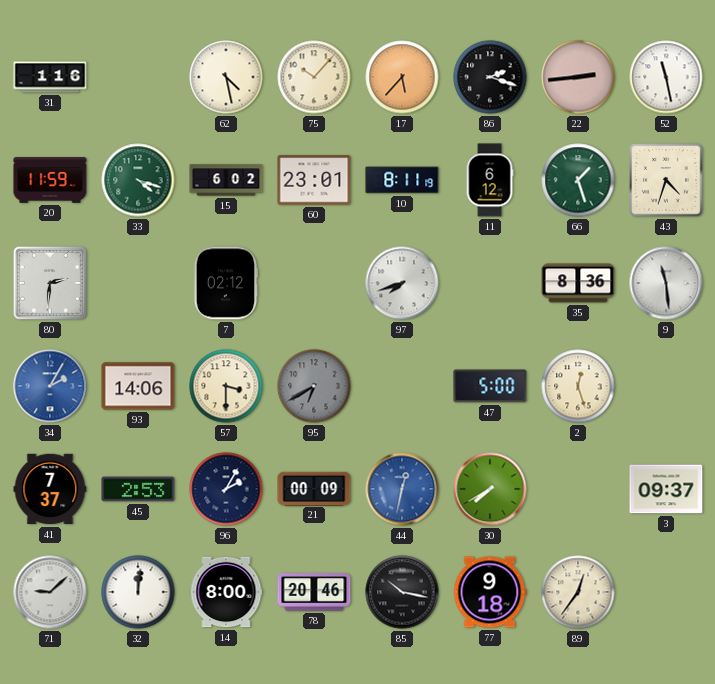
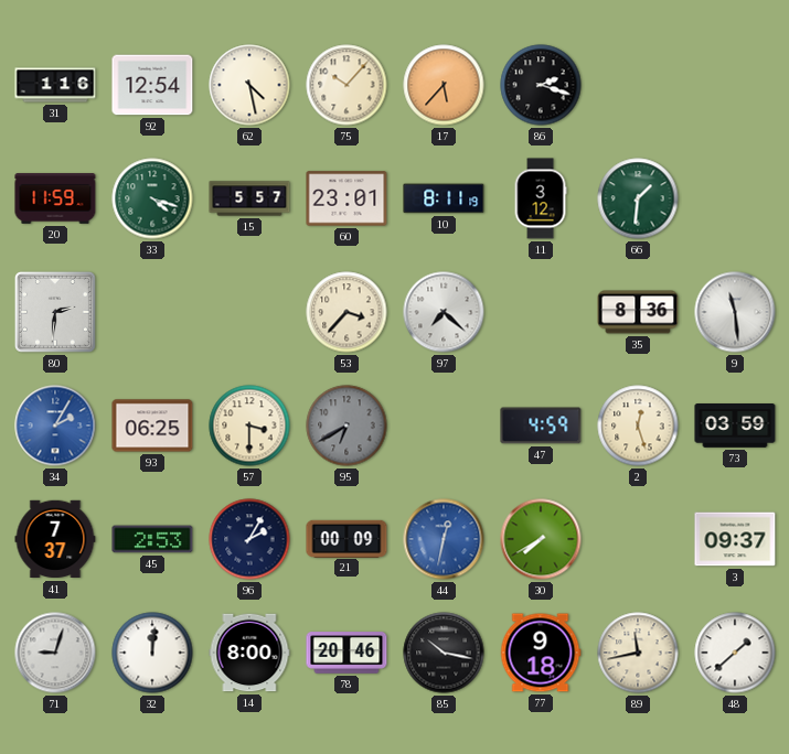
92: none -> 12:54 (152, 85)
22: 2:44 -> none (578, 77)
52: 11:28 -> none (666, 77)
15: 6:02 -> 5:57 (249, 198)
11: 6:12 -> 3:12 (541, 198)
66: 1:27 -> 1:31 (638, 198)
43: 4:33 -> none (666, 180)
7: 02:12 -> none (226, 283)
53: none -> 3:37 (346, 312)
97: 7:42 -> 7:22 (444, 312)
93: 14:06 -> 06:25 (152, 426)
47: 5:00 -> 4:59 (541, 426)
73: none -> 03:59 (735, 427)
71: 9:08 -> 9:03 (55, 653)
89: 12:36 -> 11:43 (638, 653)
48: none -> 1:38 (735, 653)
